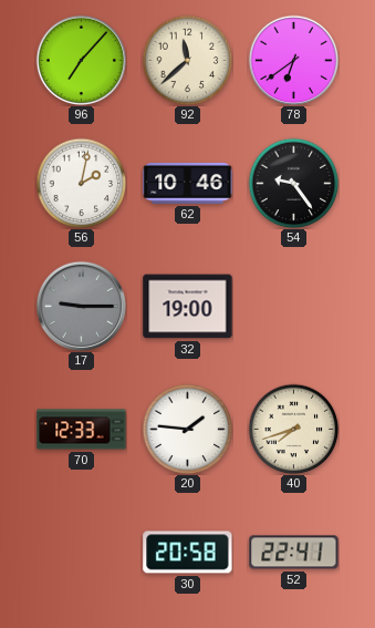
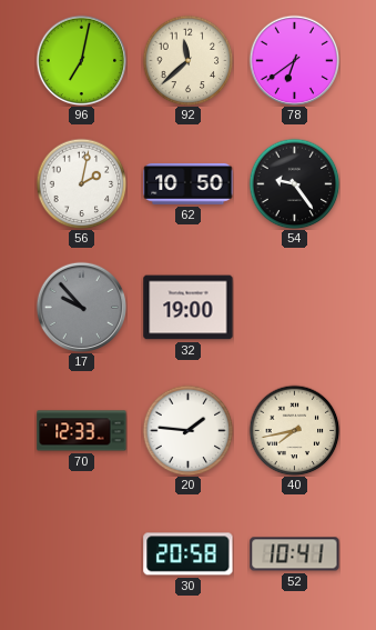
96: 7:07 -> 7:02 (81, 60)
62: 10:46 -> 10:50 (189, 184)
17: 9:15 -> 9:53 (81, 307)
40: 7:42 -> 7:43 (294, 430)
52: 22:41 -> 10:41 (295, 554)
